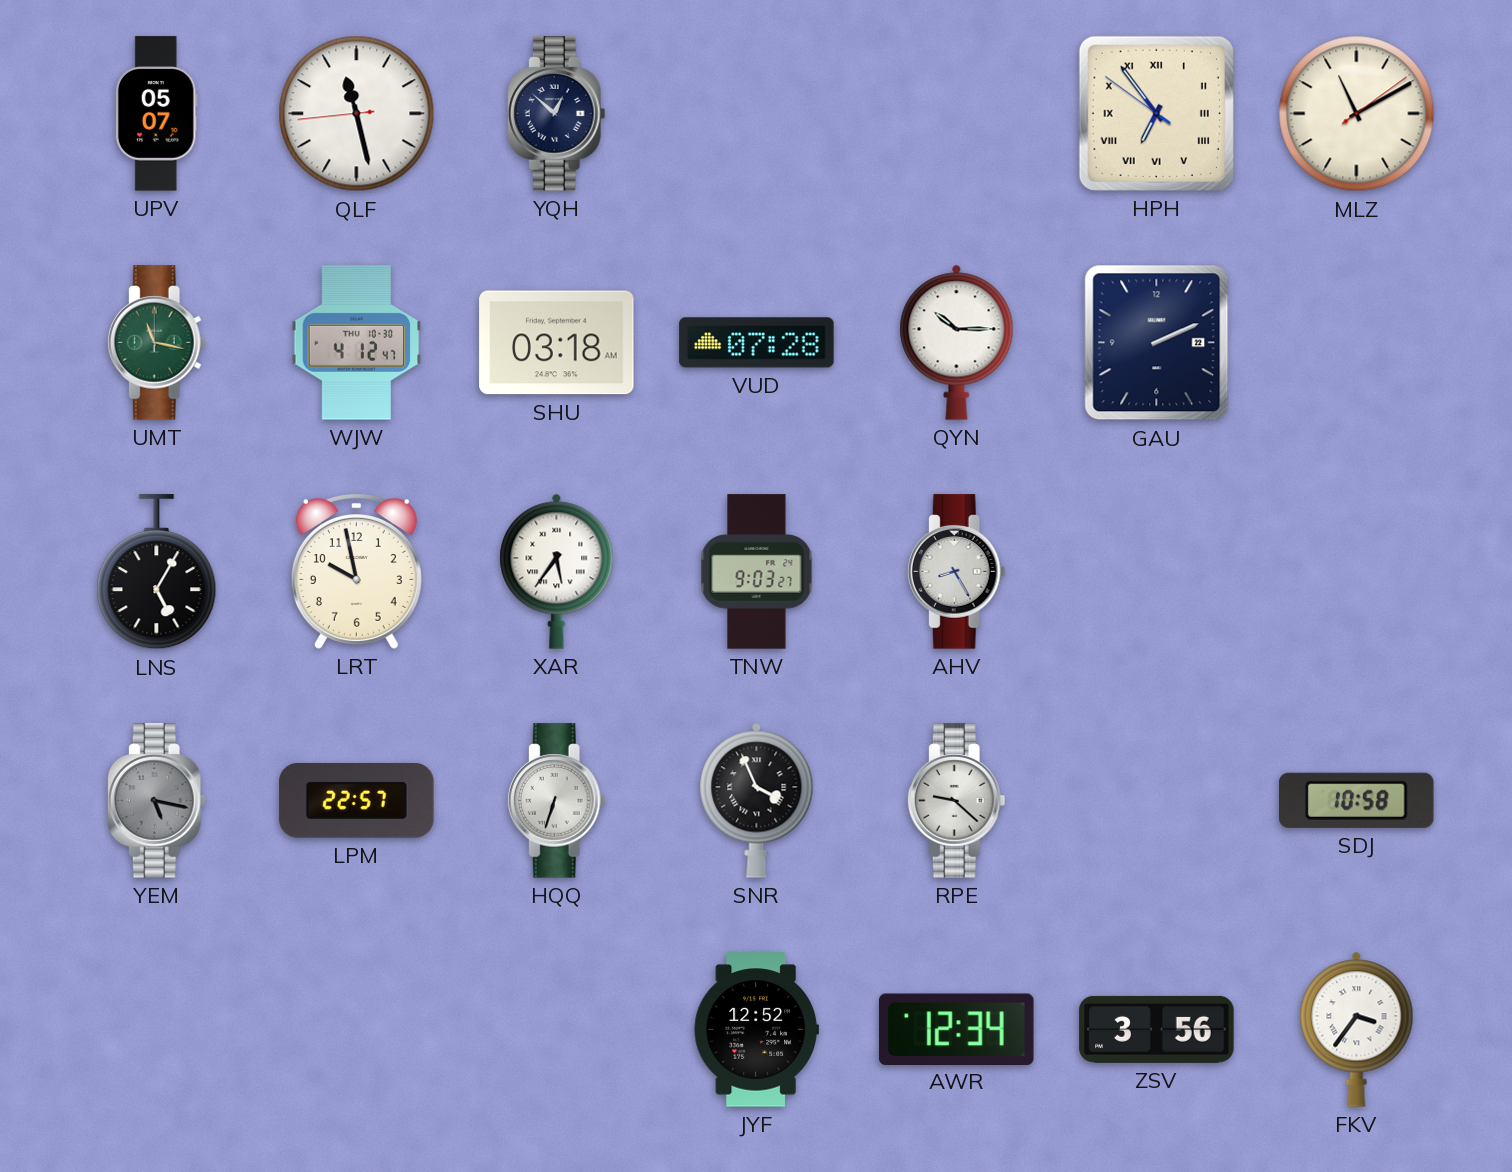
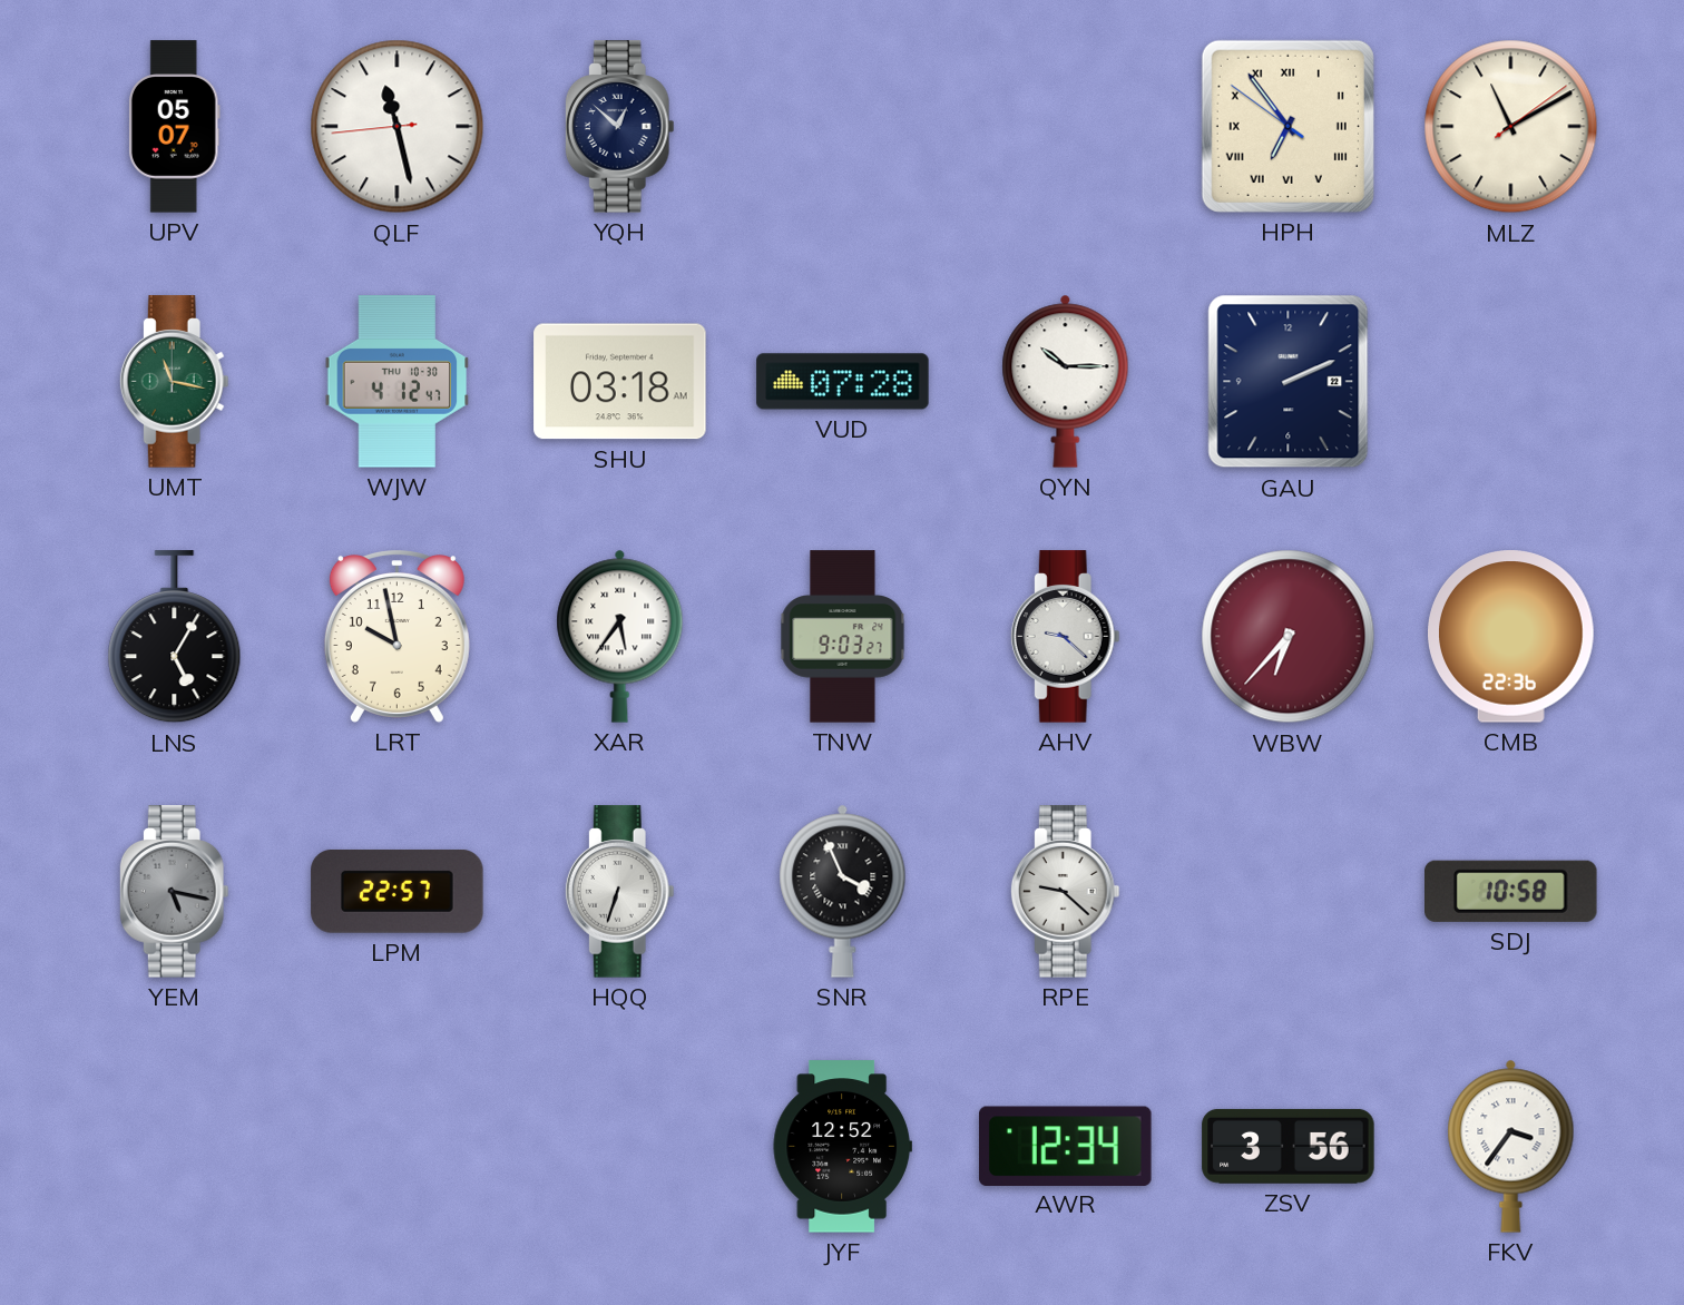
AHV: 8:25 -> 9:22 (1065, 637)
WBW: none -> 6:37 (1289, 637)
CMB: none -> 22:36 (1511, 637)
